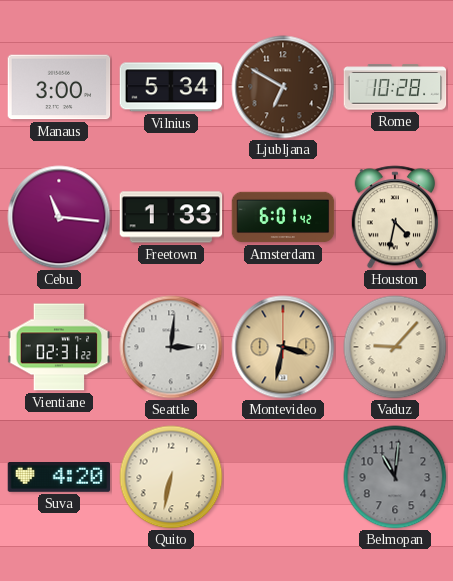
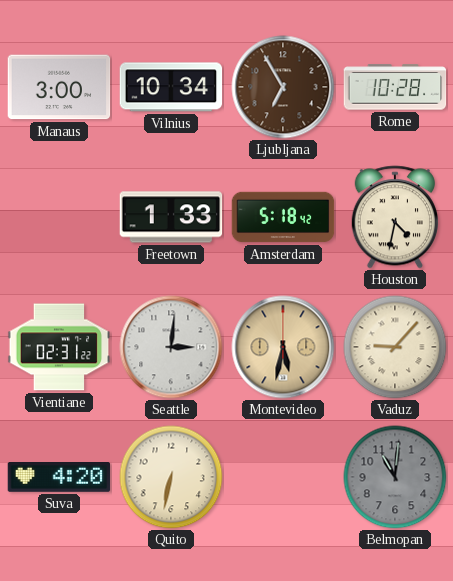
Vilnius: 5:34 -> 10:34 (171, 87)
Ljubljana: 6:50 -> 6:55 (283, 87)
Cebu: 11:16 -> none (59, 217)
Amsterdam: 6:01 -> 5:18 (283, 217)
Montevideo: 3:32 -> 5:32 (283, 347)
